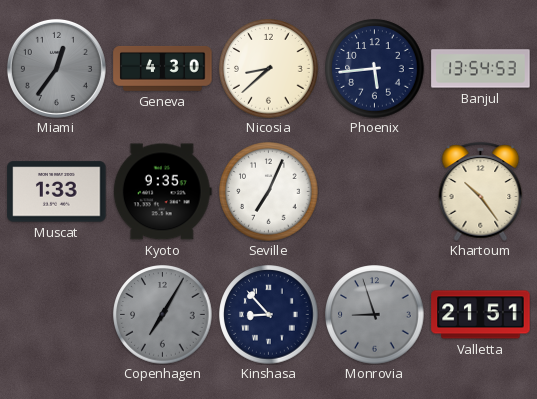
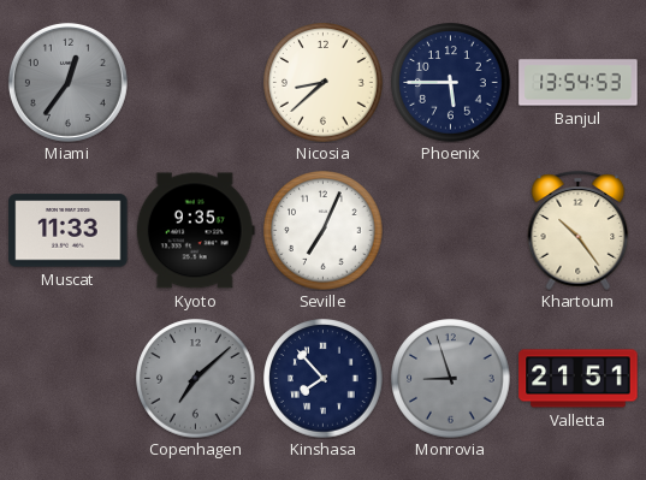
Geneva: 4:30 -> none (163, 69)
Phoenix: 5:44 -> 5:45 (451, 83)
Muscat: 1:33 -> 11:33 (69, 231)
Copenhagen: 7:05 -> 7:08 (196, 379)
Kinshasa: 8:53 -> 7:53 (324, 379)
